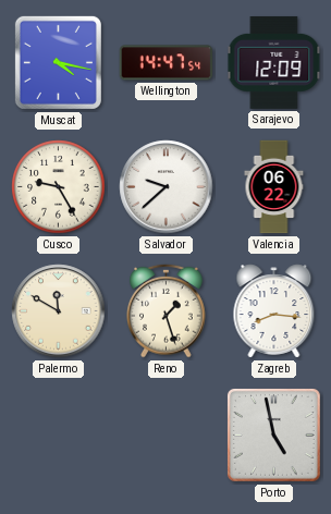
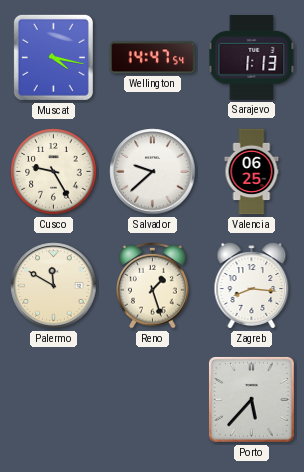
Sarajevo: 12:09 -> 1:13 (252, 57)
Valencia: 06:22 -> 06:25 (252, 172)
Porto: 4:58 -> 5:37 (251, 399)
